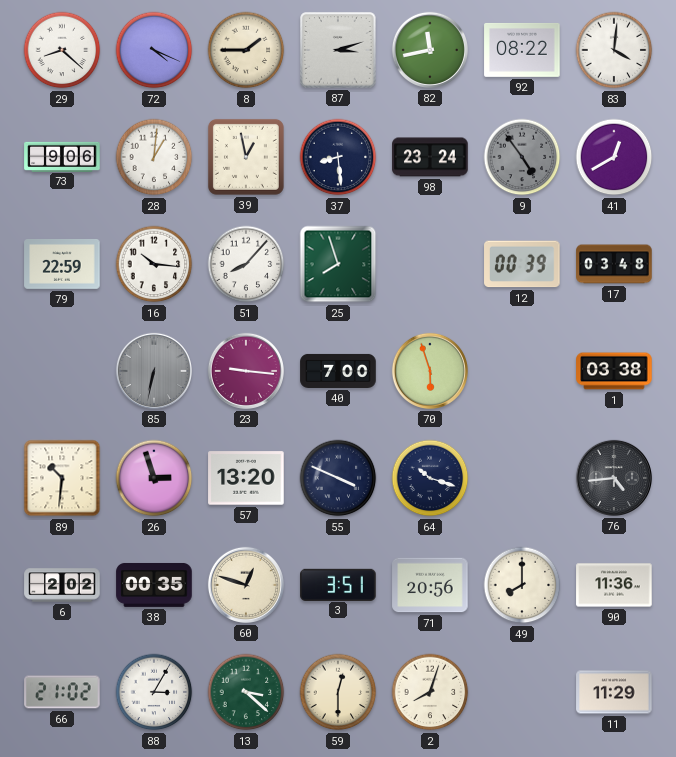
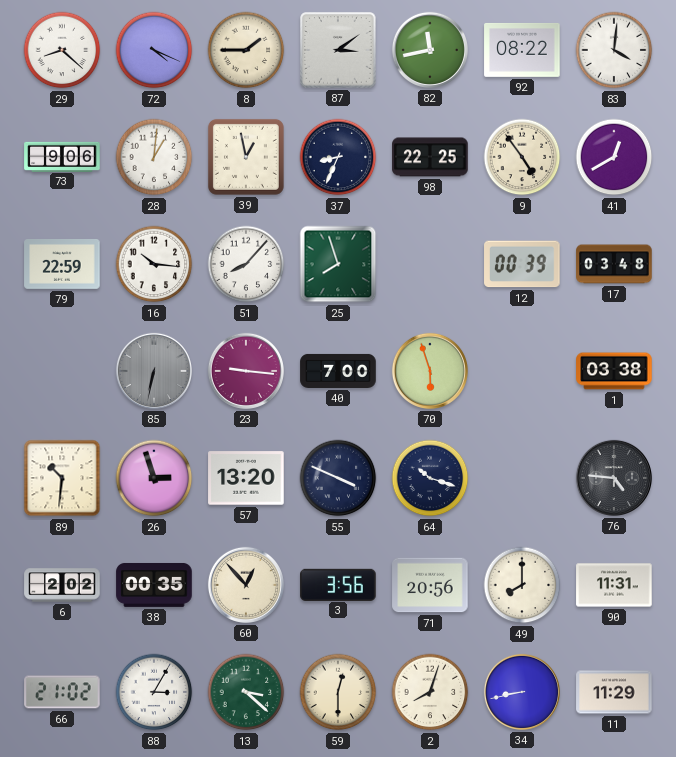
87: 3:12 -> 3:09 (338, 50)
37: 8:29 -> 8:34 (338, 157)
98: 23:24 -> 22:25 (430, 157)
9 dial: grey -> cream (522, 157)
76: 4:44 -> 4:46 (614, 478)
60: 12:48 -> 12:53 (246, 585)
3: 3:51 -> 3:56 (338, 584)
90: 11:36 -> 11:31 (614, 585)
34: none -> 8:43 (522, 692)
